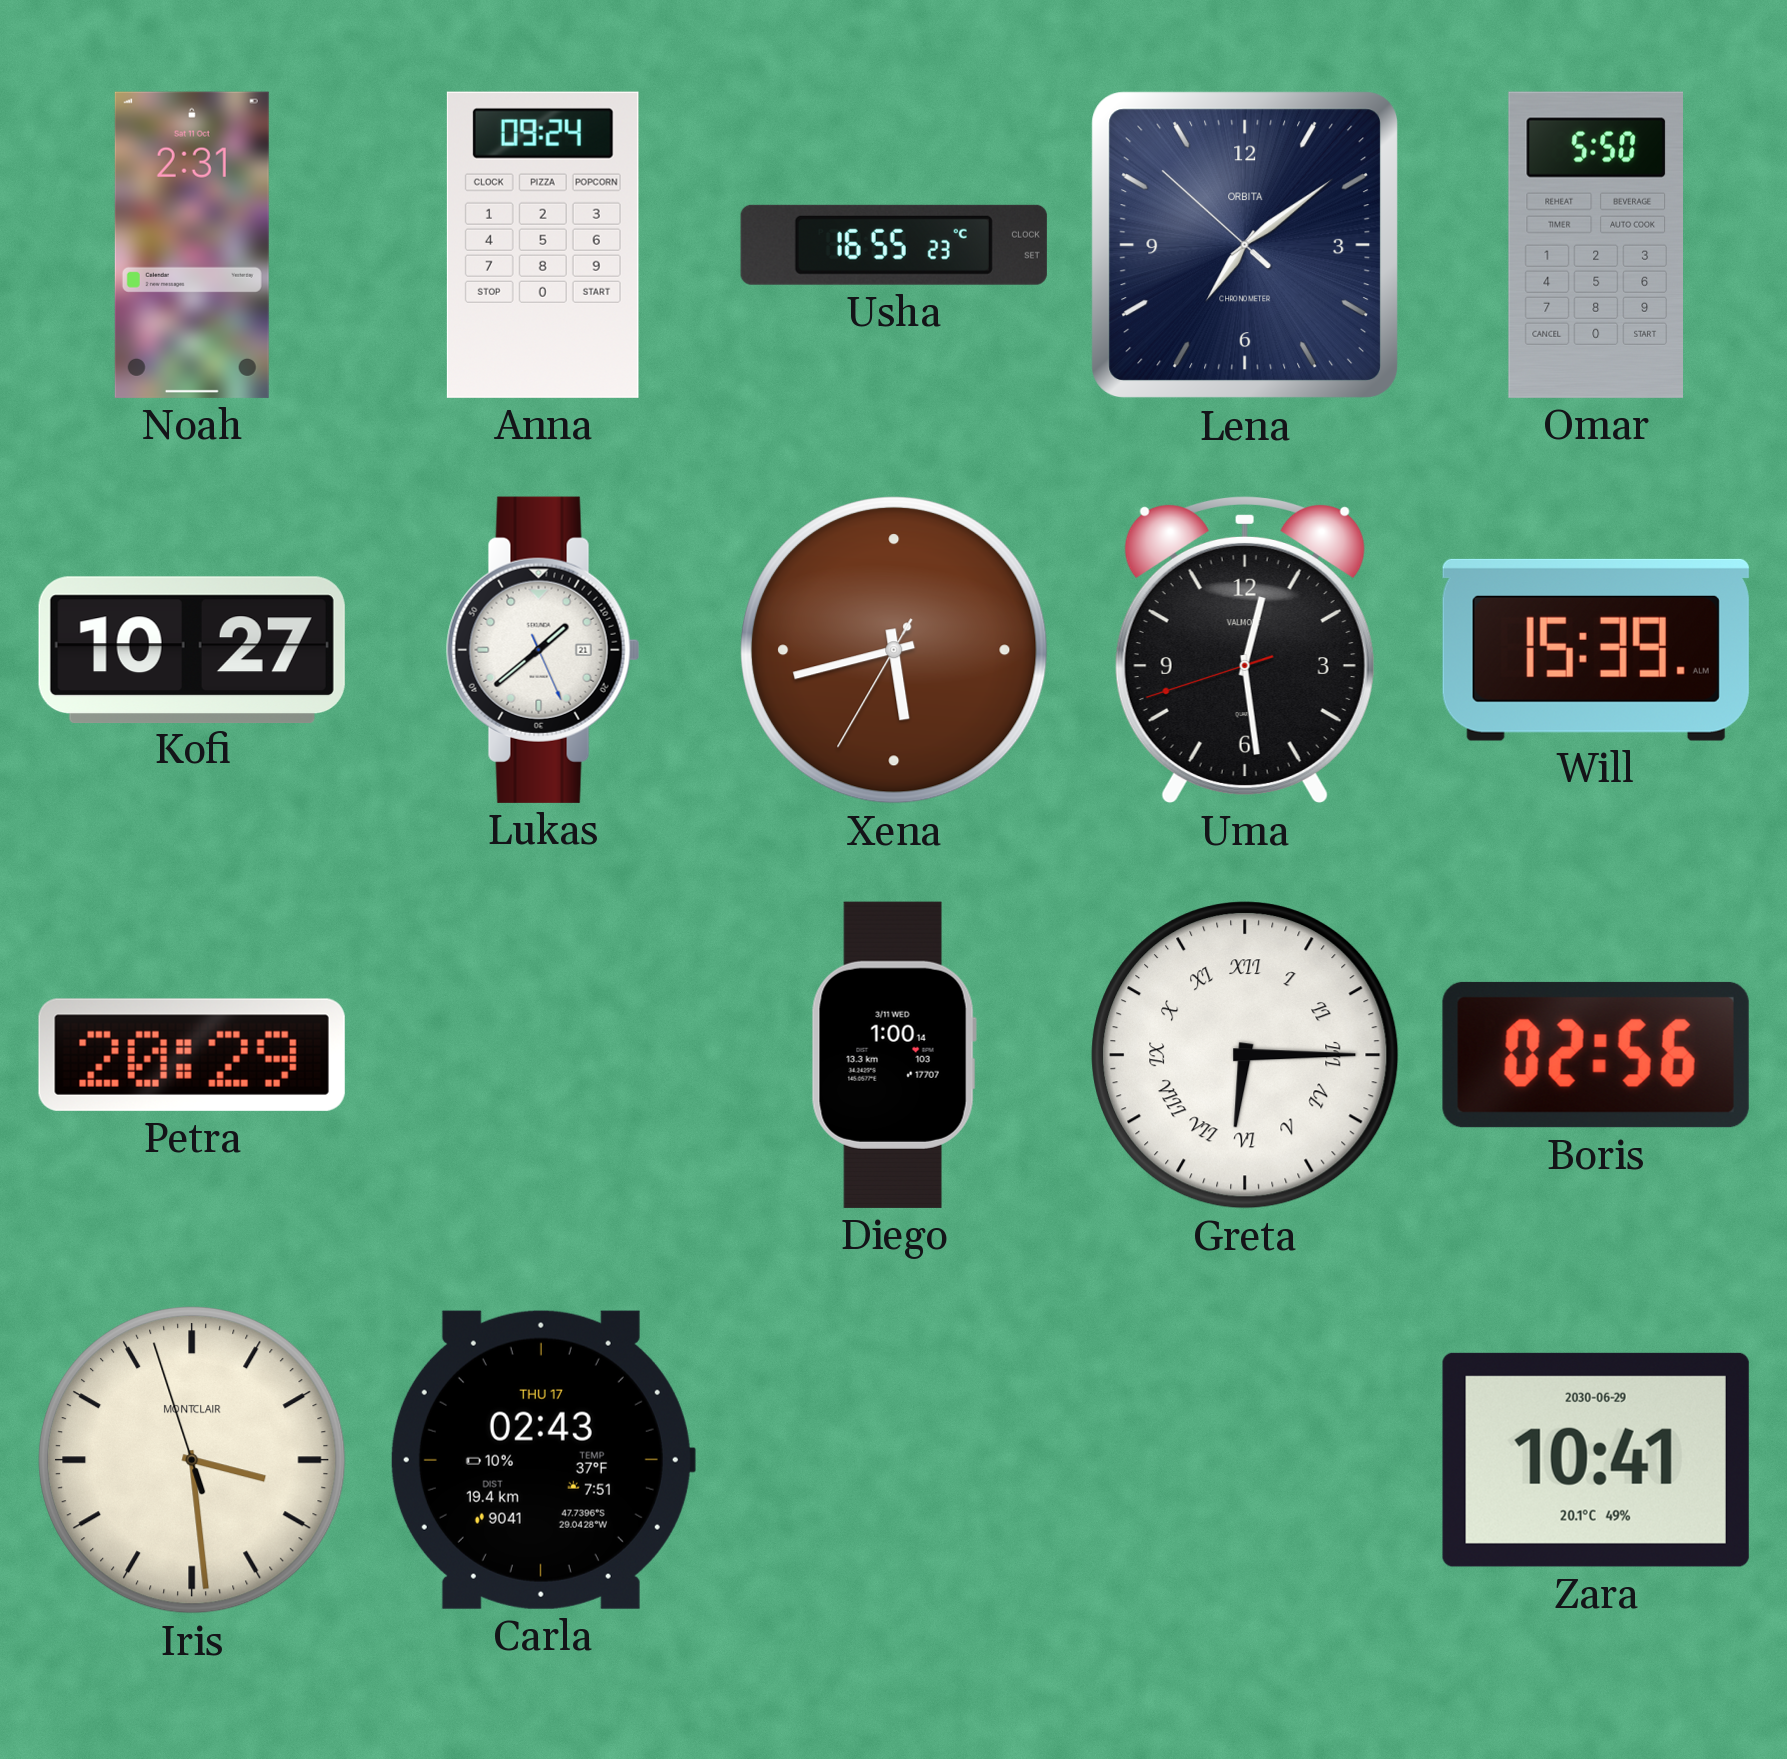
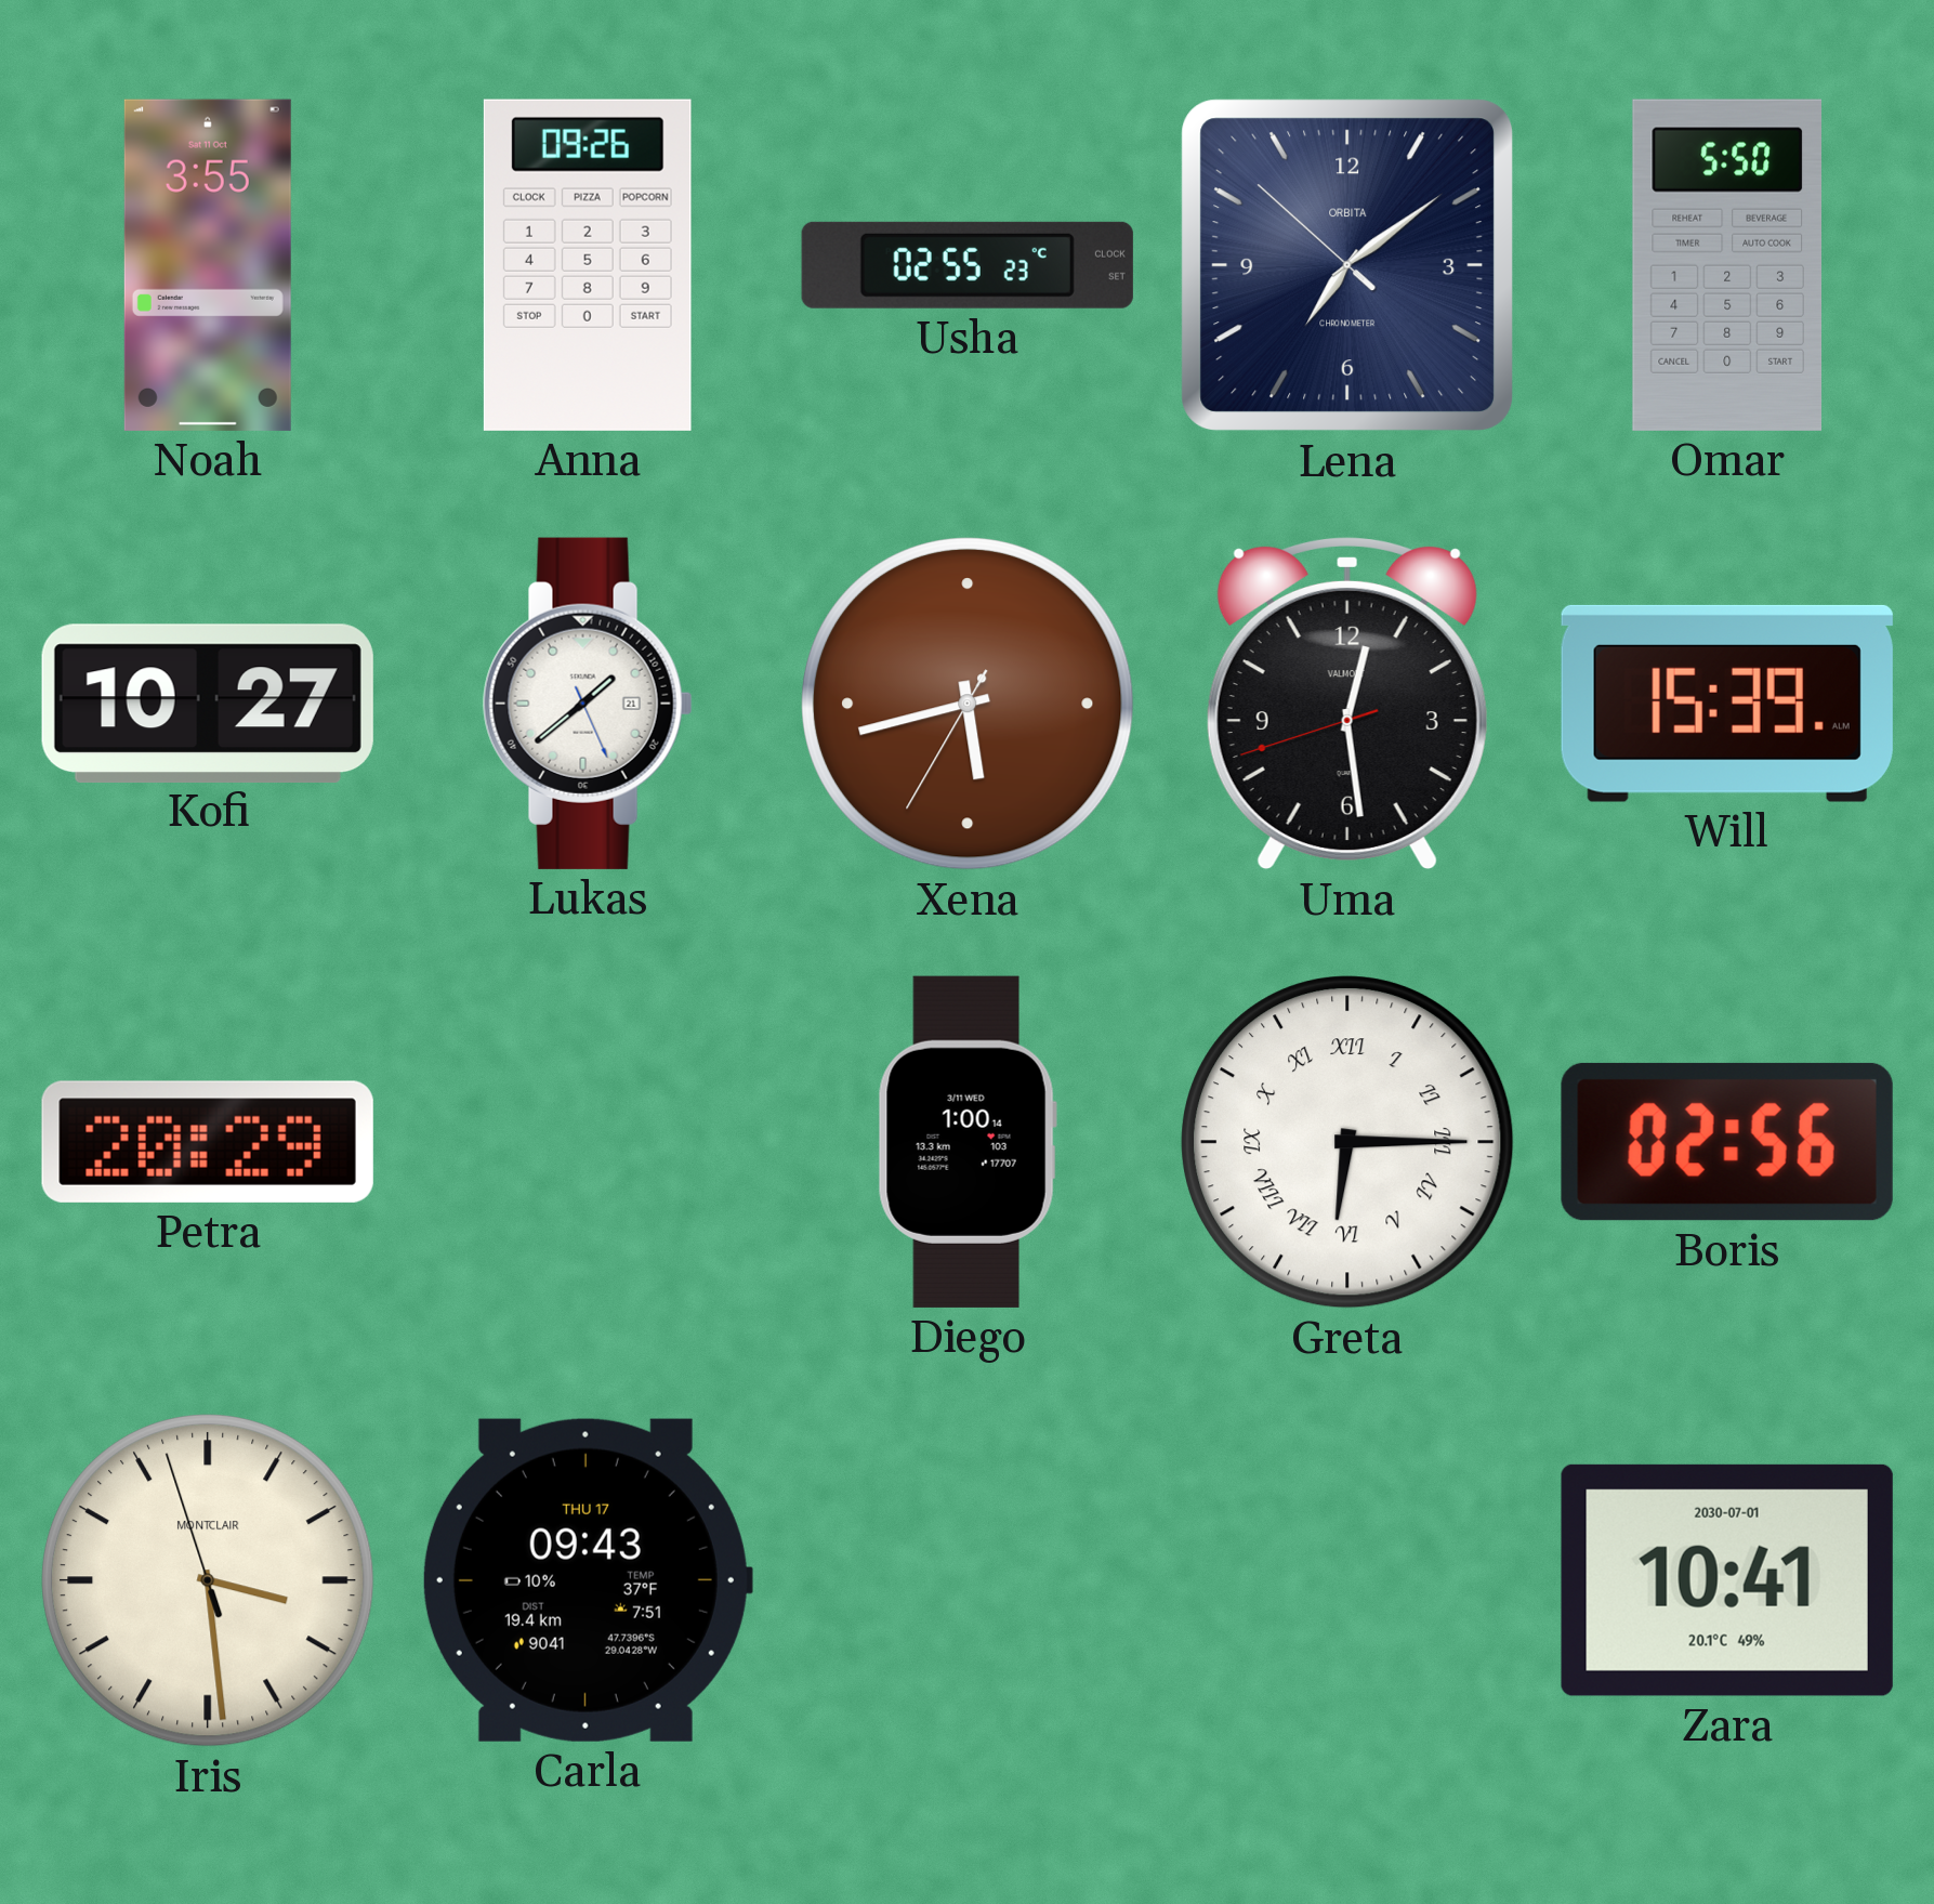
Noah: 2:31 -> 3:55 (208, 265)
Anna: 09:24 -> 09:26 (588, 265)
Usha: 16:55 -> 02:55 (968, 265)
Carla: 02:43 -> 09:43 (587, 1580)
Zara date: 2030-06-29 -> 2030-07-01 (1727, 1580)
